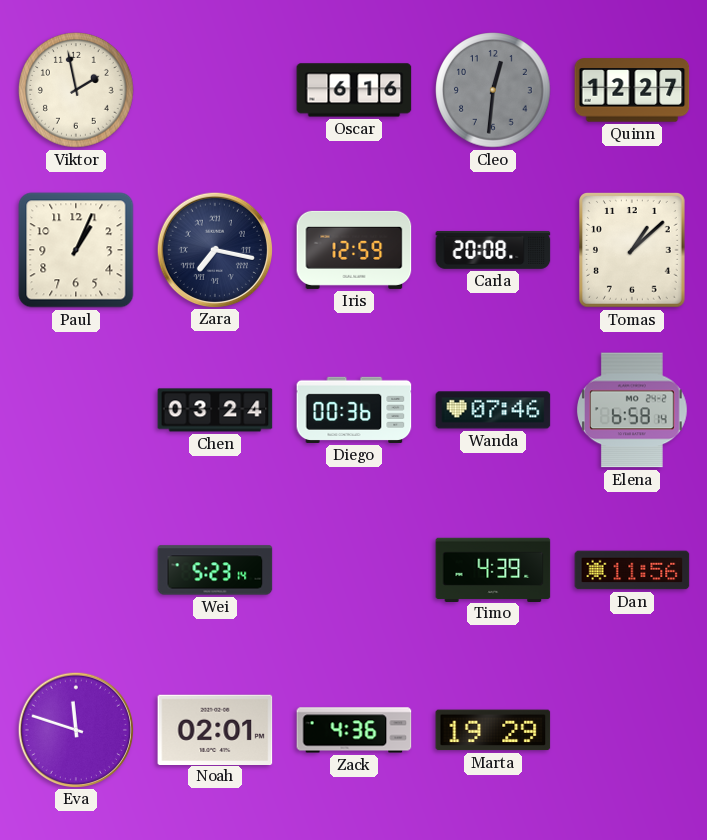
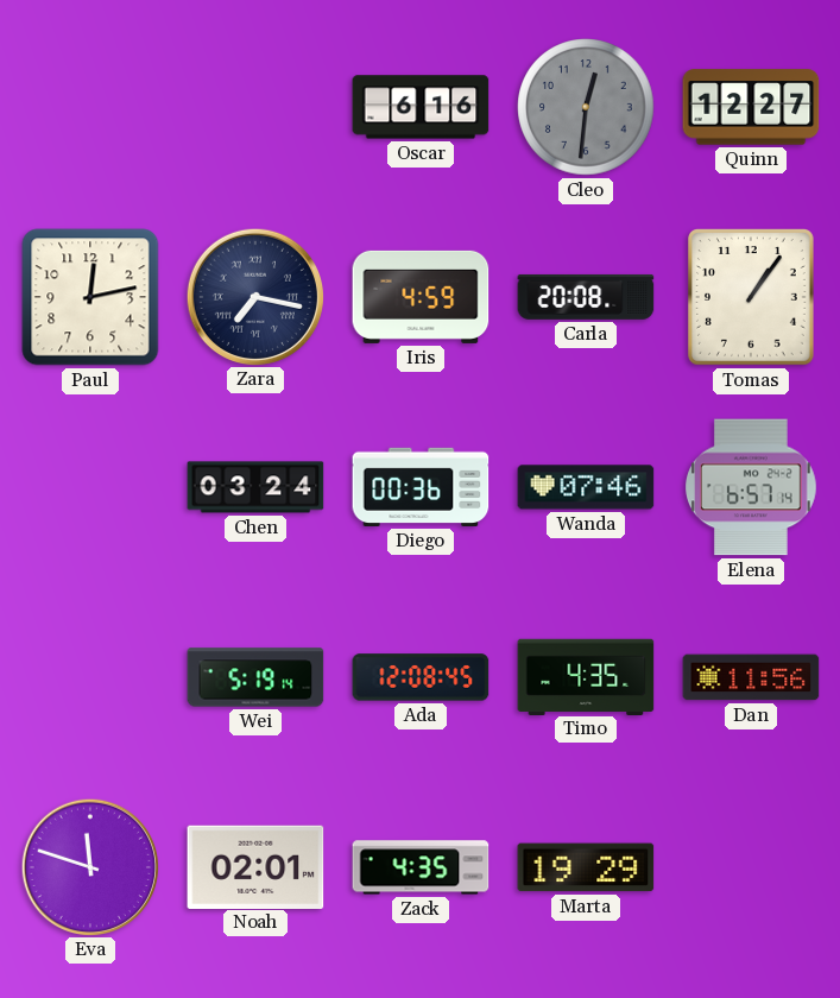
Viktor: 1:58 -> none (76, 90)
Paul: 1:04 -> 12:13 (90, 297)
Iris: 12:59 -> 4:59 (421, 297)
Tomas: 1:08 -> 1:06 (752, 298)
Elena: 6:58 -> 6:57 (752, 487)
Wei: 5:23 -> 5:19 (255, 677)
Ada: none -> 12:08 (421, 677)
Timo: 4:39 -> 4:35 (586, 676)
Zack: 4:36 -> 4:35 (421, 867)
